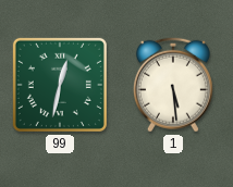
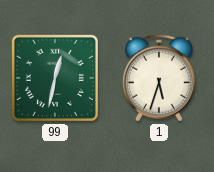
1: 5:29 -> 5:33 (159, 78)
